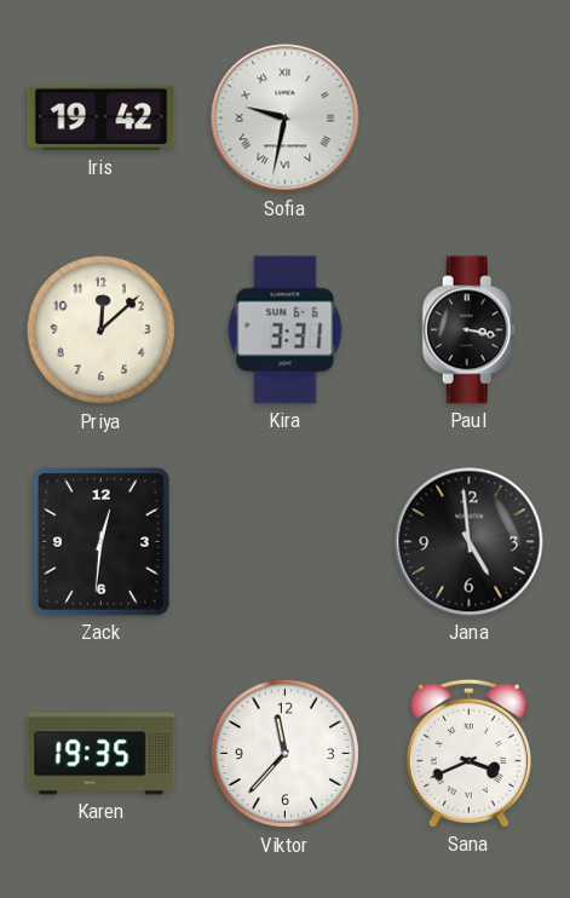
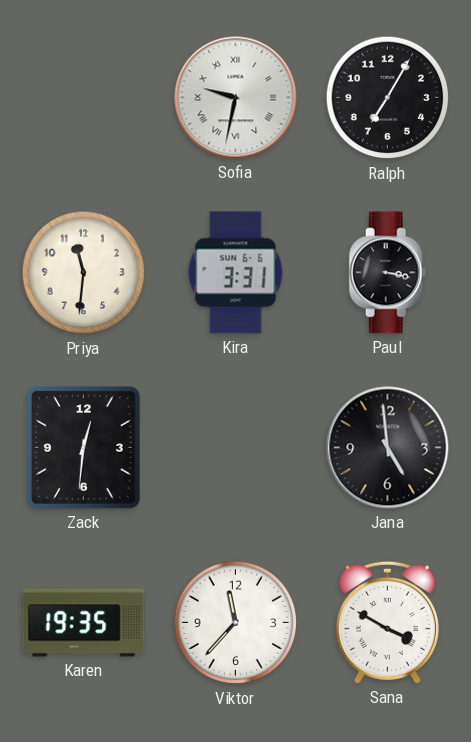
Iris: 19:42 -> none (102, 119)
Ralph: none -> 7:05 (388, 98)
Priya: 12:08 -> 11:31 (84, 273)
Sana: 3:41 -> 3:50 (387, 622)
